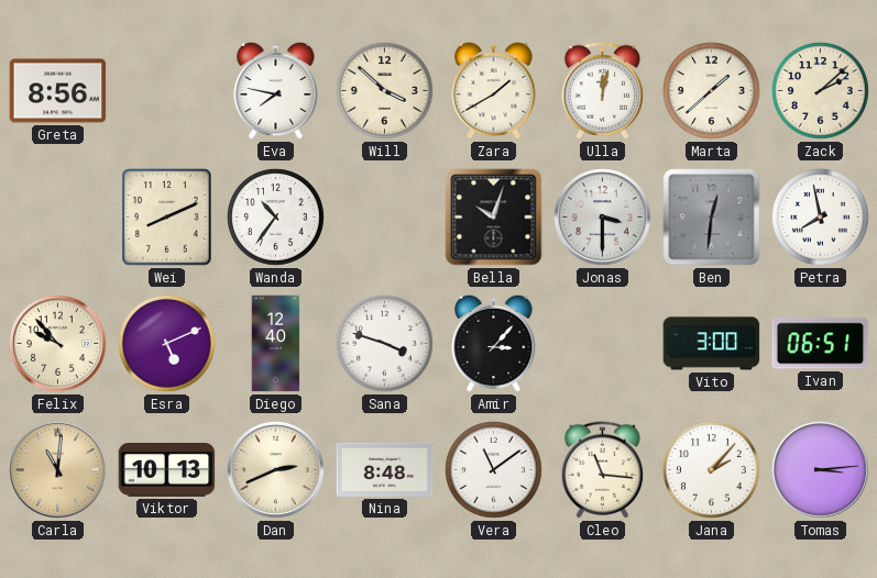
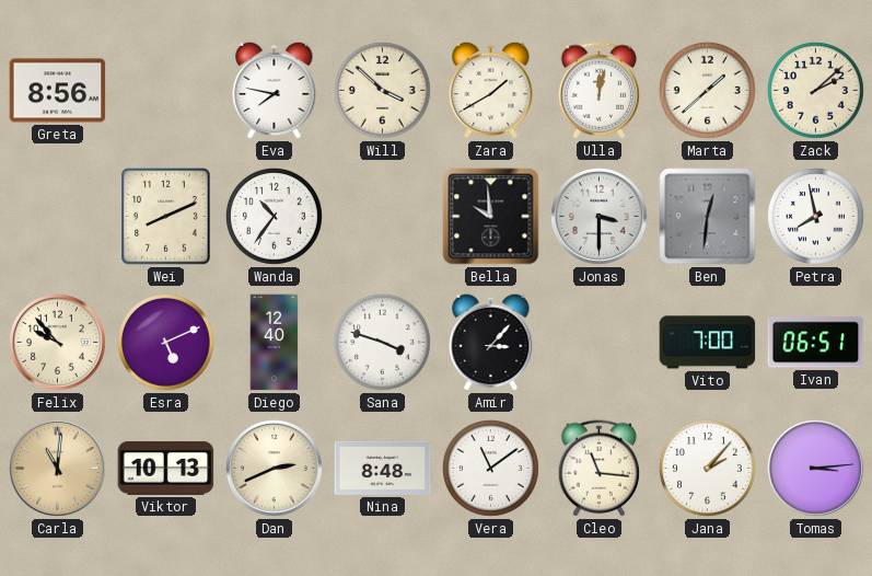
Bella: 10:03 -> 9:59 (491, 217)
Vito: 3:00 -> 7:00 (708, 343)
